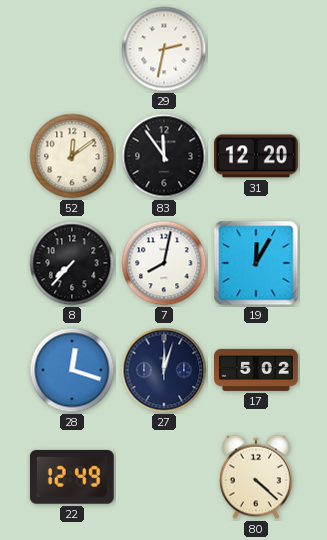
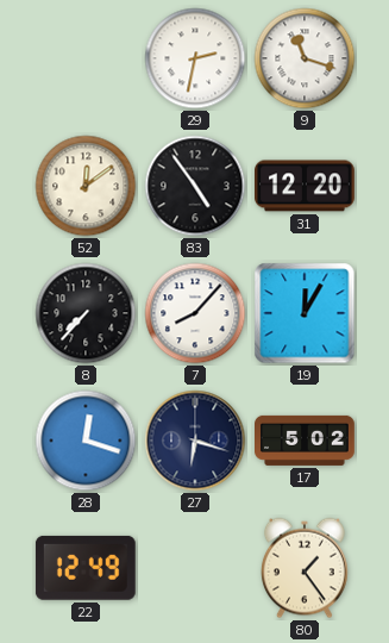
9: none -> 11:18 (305, 58)
83: 11:54 -> 4:54 (195, 186)
7: 8:02 -> 8:07 (195, 313)
27: 12:03 -> 6:18 (195, 441)
80: 4:22 -> 1:24 (306, 568)
